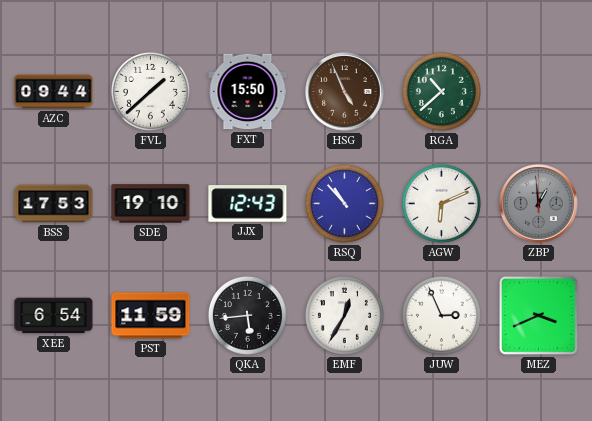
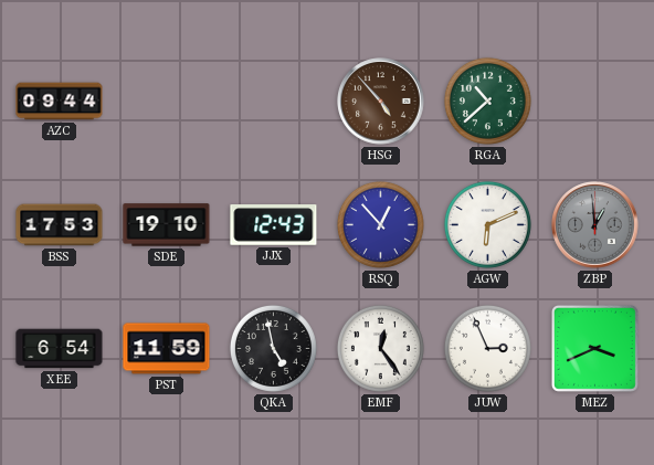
FVL: 1:38 -> none (150, 91)
FXT: 15:50 -> none (248, 92)
HSG: 4:56 -> 4:53 (381, 102)
RSQ: 10:53 -> 12:53 (380, 224)
QKA: 5:44 -> 4:58 (273, 348)
EMF: 12:35 -> 12:24 (380, 348)
